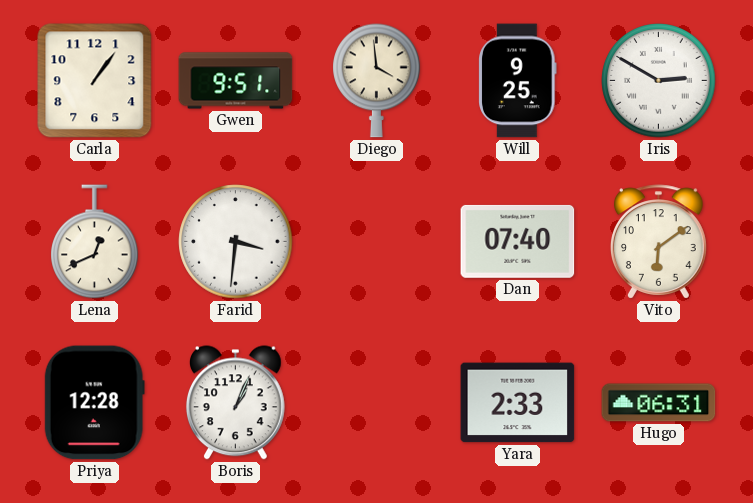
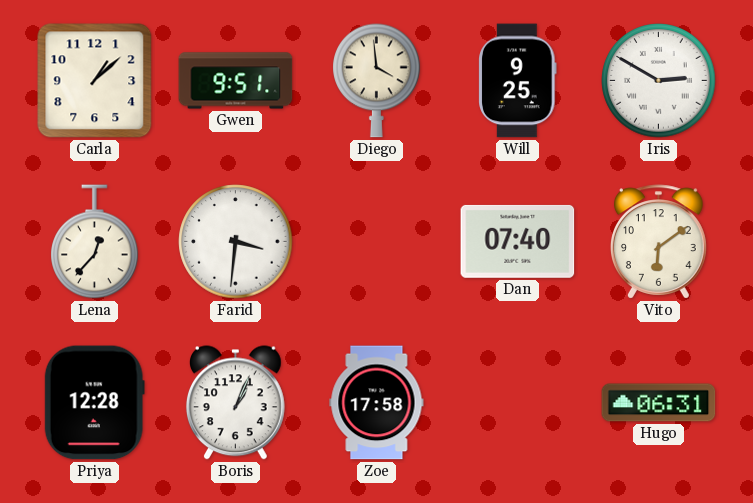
Carla: 1:06 -> 1:08 (95, 81)
Lena: 12:41 -> 12:37 (95, 242)
Zoe: none -> 17:58 (377, 403)
Yara: 2:33 -> none (518, 403)
